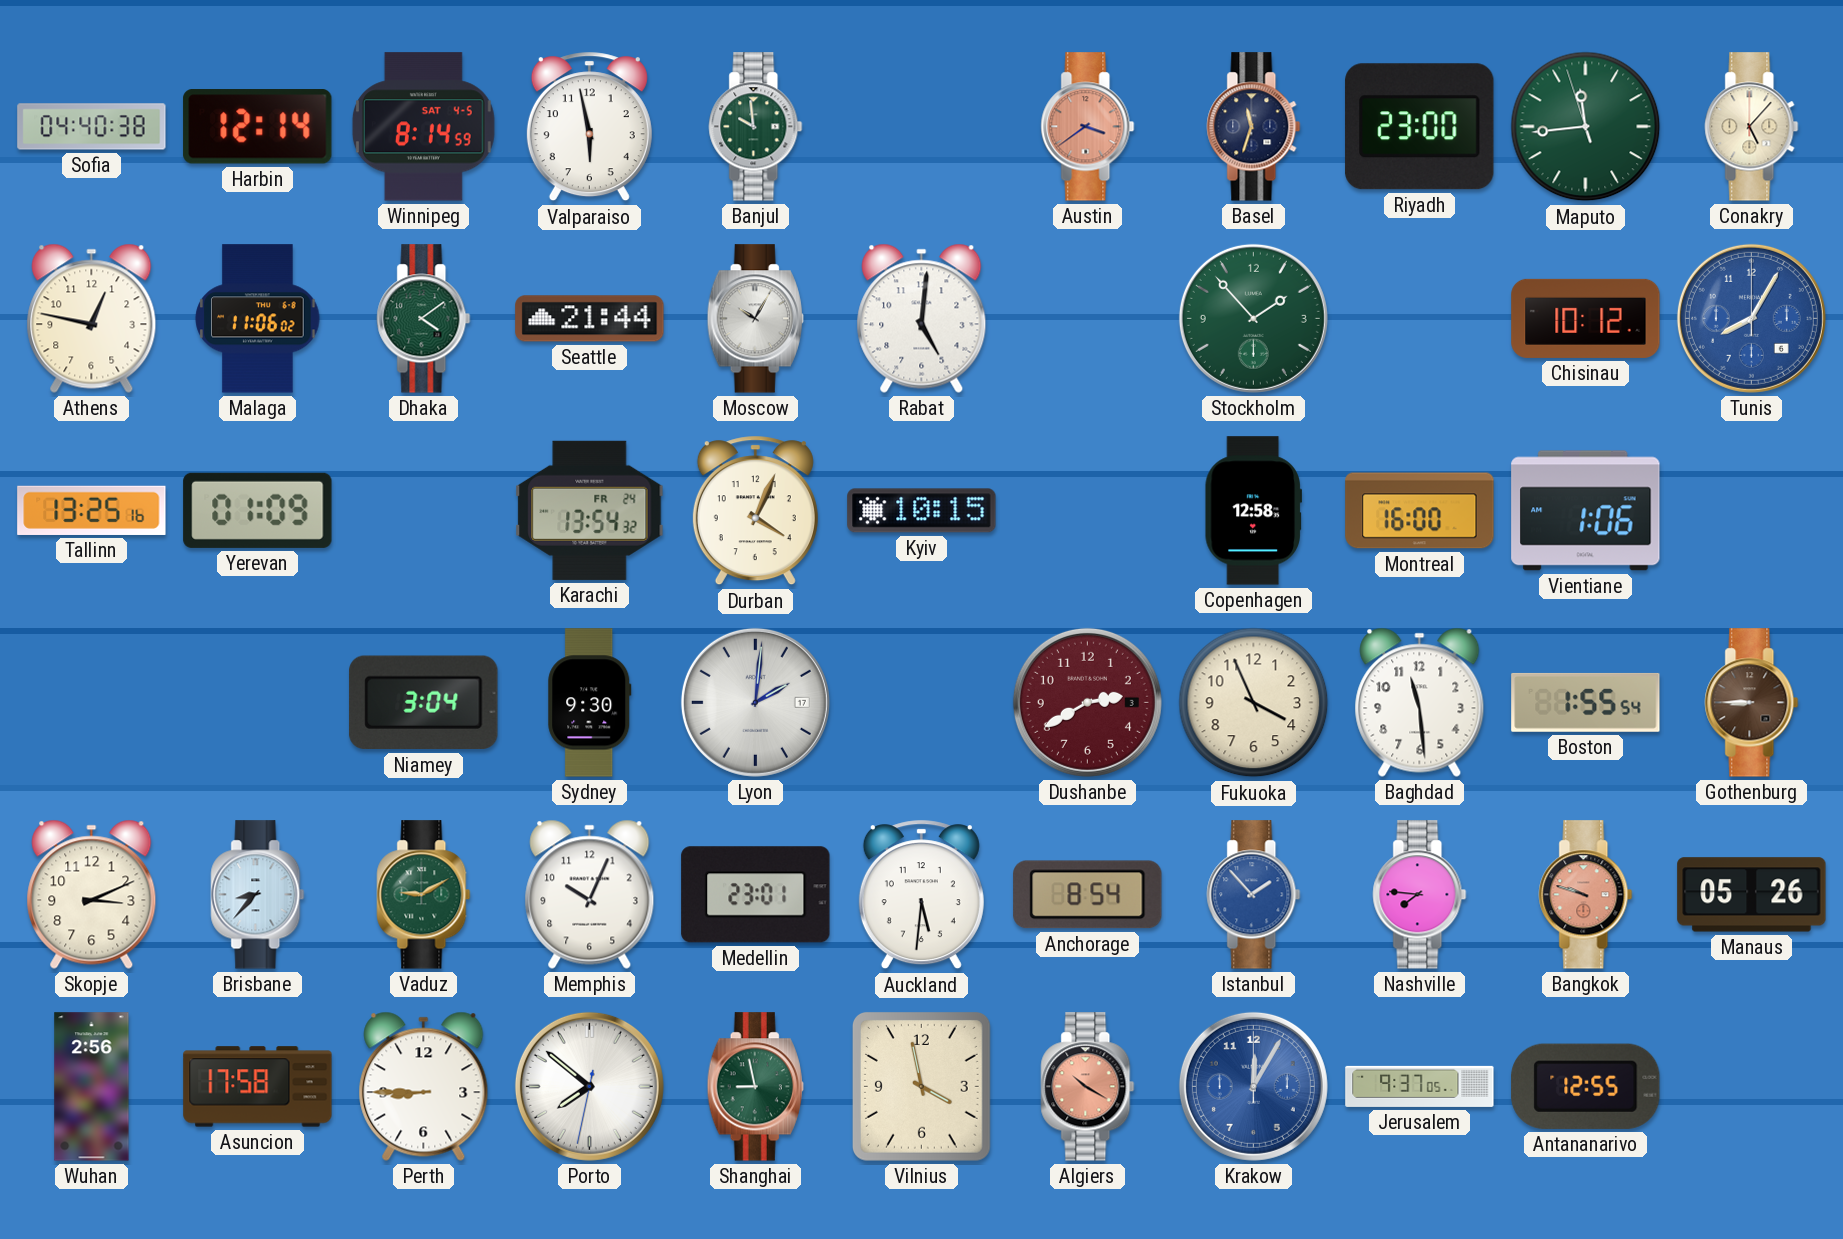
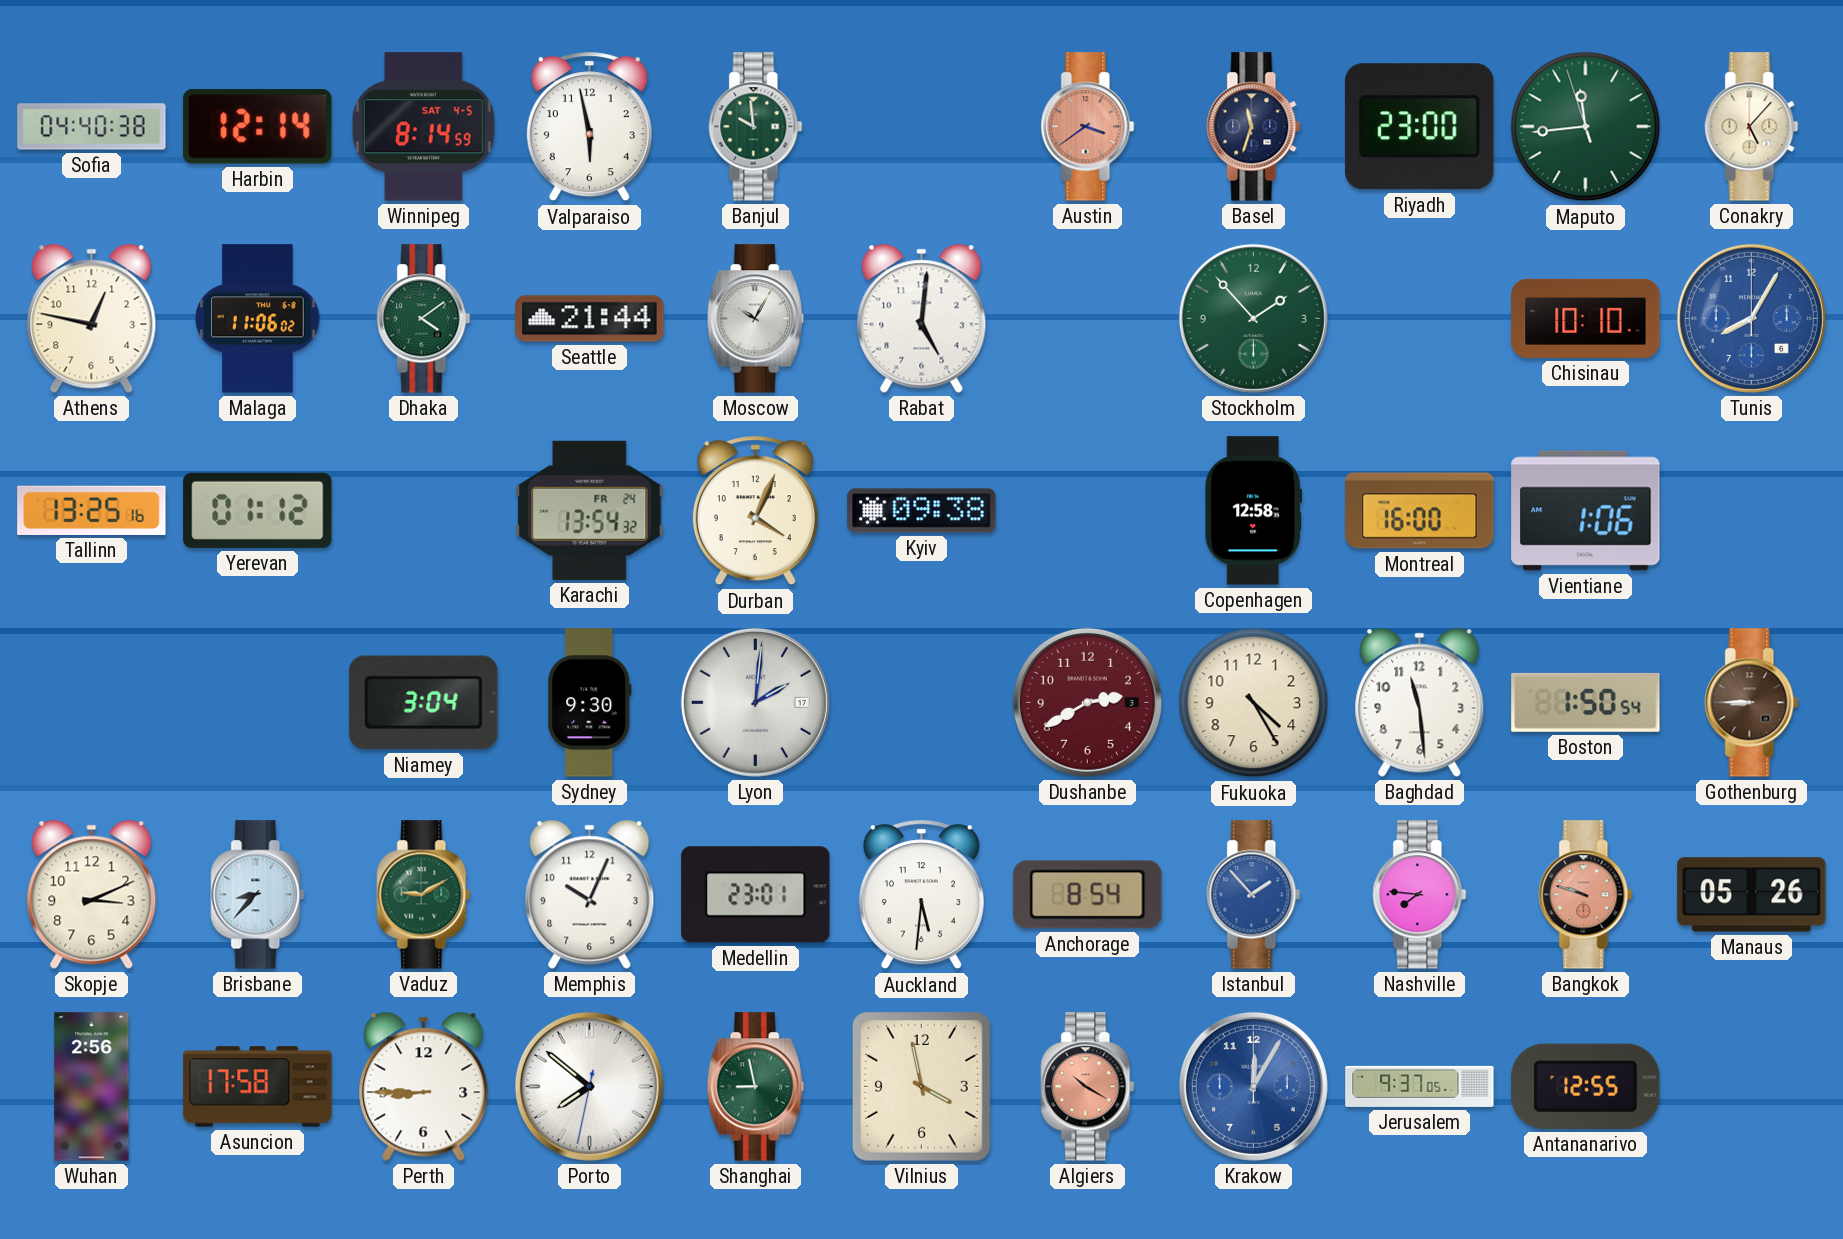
Chisinau: 10:12 -> 10:10 (1586, 318)
Yerevan: 01:09 -> 01:12 (258, 510)
Kyiv: 10:15 -> 09:38 (922, 511)
Fukuoka: 3:56 -> 4:25 (1254, 703)
Boston: 1:55 -> 1:50 (1586, 702)
